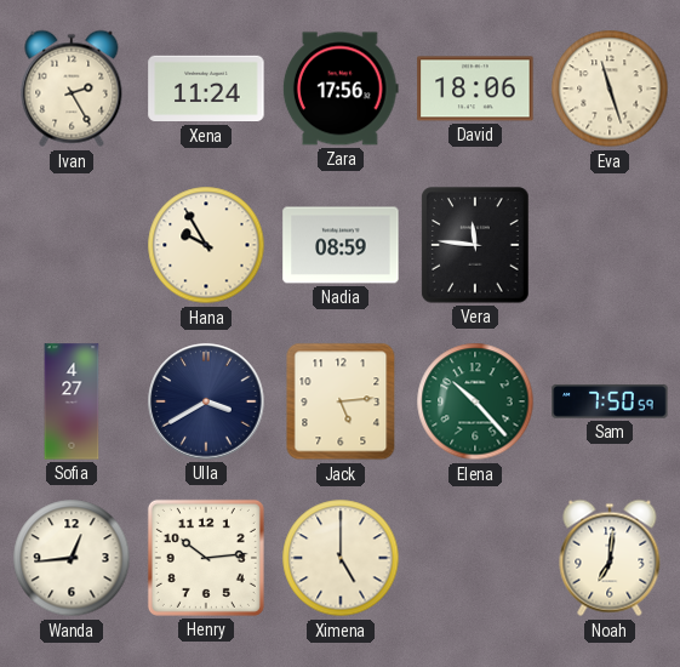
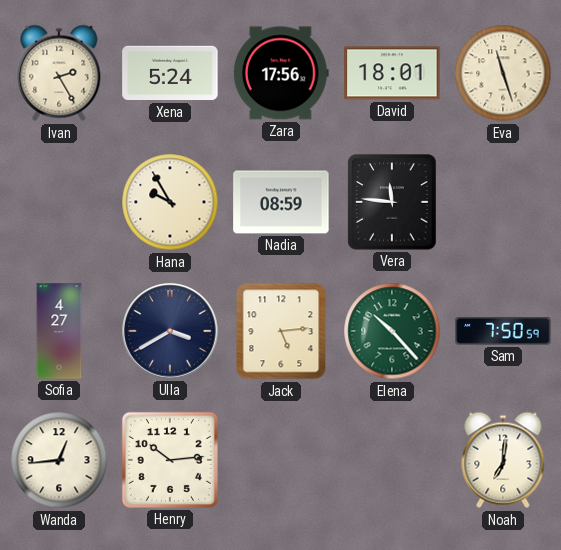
Xena: 11:24 -> 5:24 (170, 73)
David: 18:06 -> 18:01 (392, 73)
Ximena: 5:00 -> none (341, 558)
